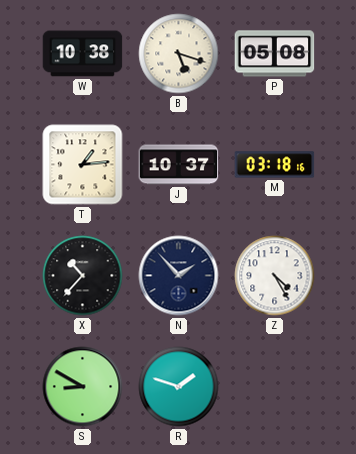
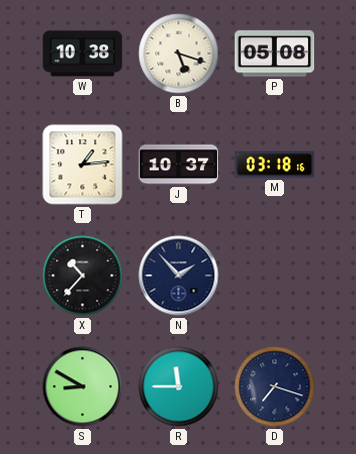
Z: 4:25 -> none (275, 276)
R: 1:48 -> 11:45 (179, 387)
D: none -> 7:18 (275, 387)
